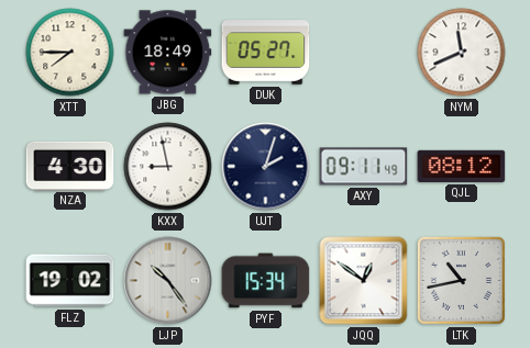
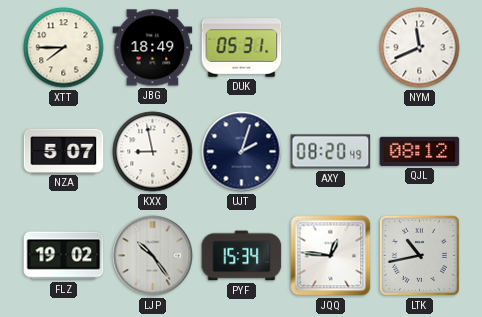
DUK: 05:27 -> 05:31 (242, 48)
NZA: 4:30 -> 5:07 (64, 151)
AXY: 09:11 -> 08:20 (331, 152)
JQQ: 12:51 -> 12:46 (331, 256)
